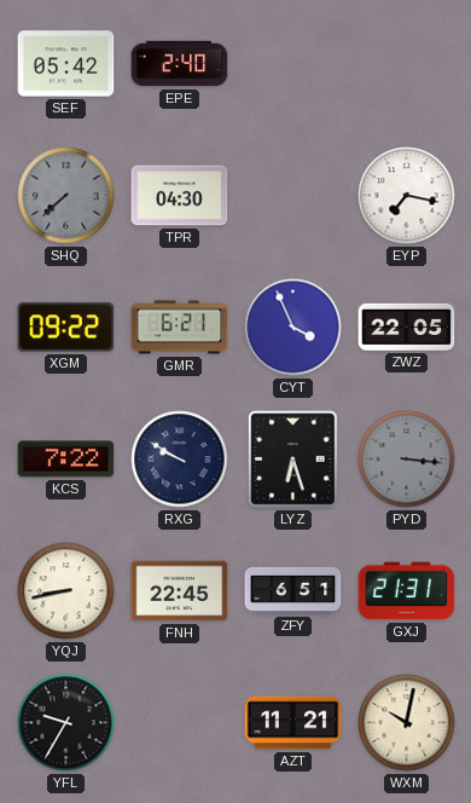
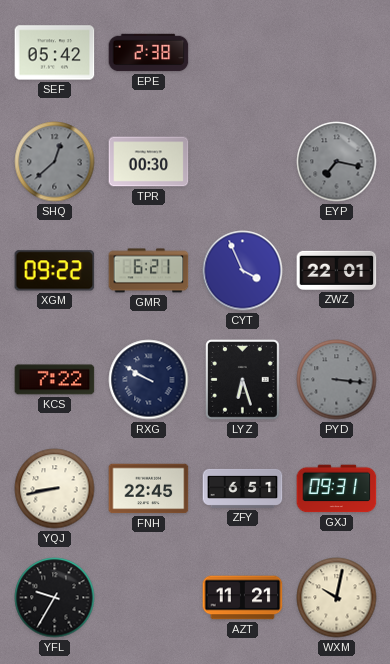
EPE: 2:40 -> 2:38 (149, 53)
SHQ: 7:38 -> 12:38 (55, 162)
TPR: 04:30 -> 00:30 (149, 162)
EYP dial: white -> grey (337, 162)
ZWZ: 22:05 -> 22:01 (337, 270)
GXJ: 21:31 -> 09:31 (337, 489)
